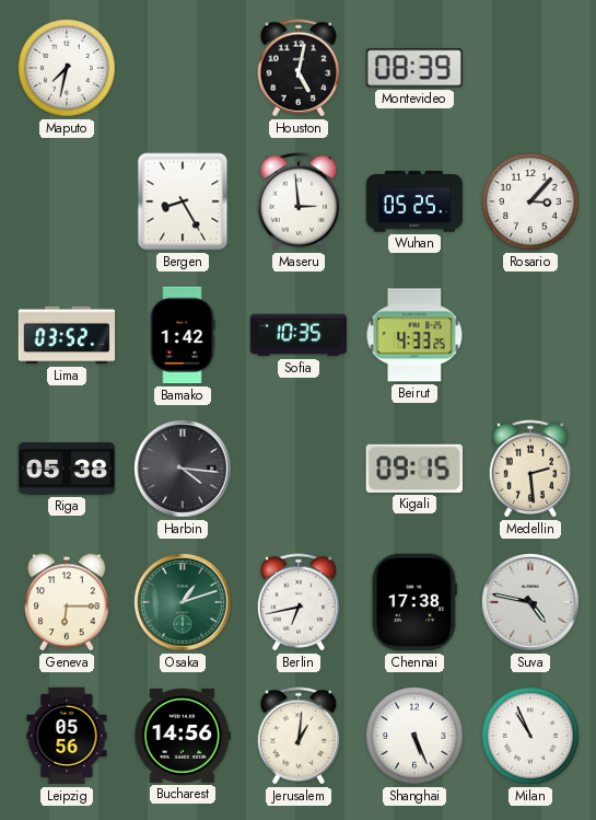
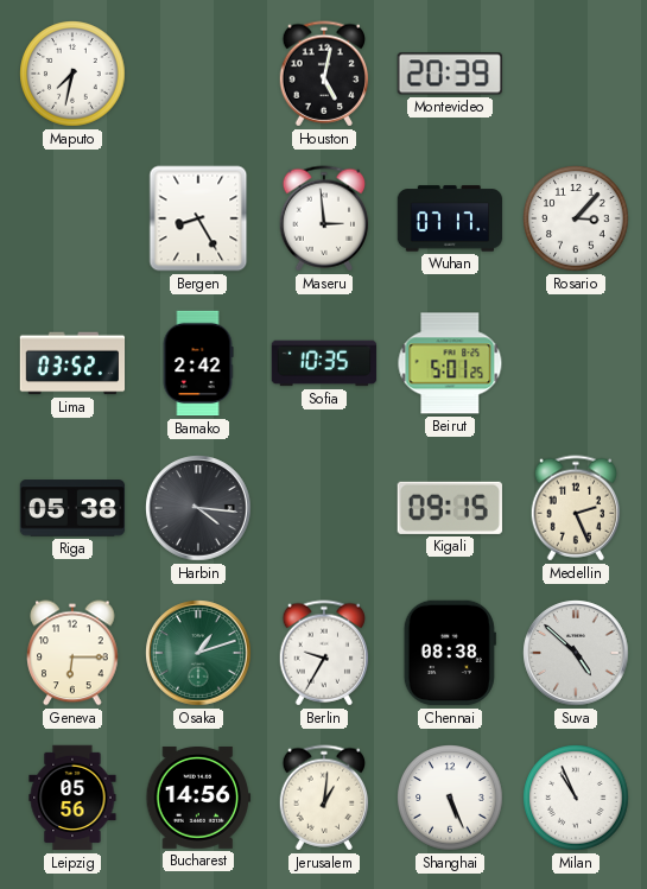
Montevideo: 08:39 -> 20:39 (450, 74)
Wuhan: 05:25 -> 07:17 (450, 218)
Bamako: 1:42 -> 2:42 (198, 363)
Beirut: 4:33 -> 5:01 (450, 363)
Medellin: 2:29 -> 2:26 (576, 508)
Berlin: 6:43 -> 9:35 (324, 653)
Chennai: 17:38 -> 08:38 (450, 653)
Suva: 4:47 -> 4:52 (576, 653)
